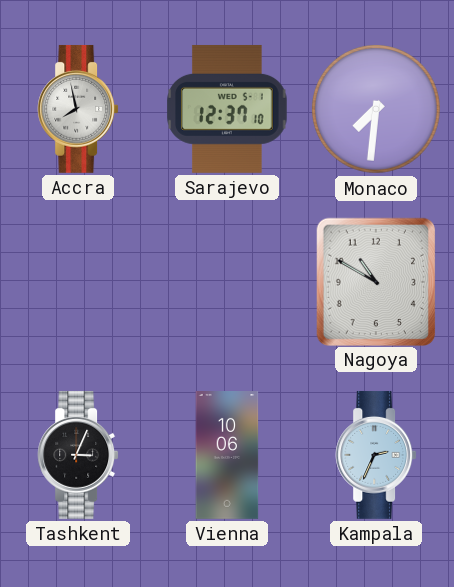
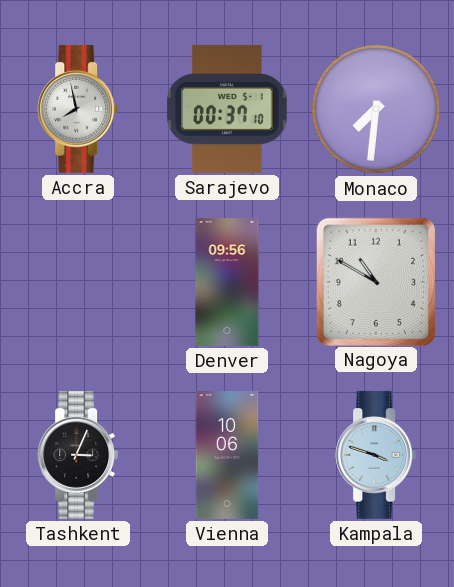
Sarajevo: 12:37 -> 00:37 (227, 109)
Denver: none -> 09:56 (227, 283)
Kampala: 2:34 -> 3:48 (376, 455)
